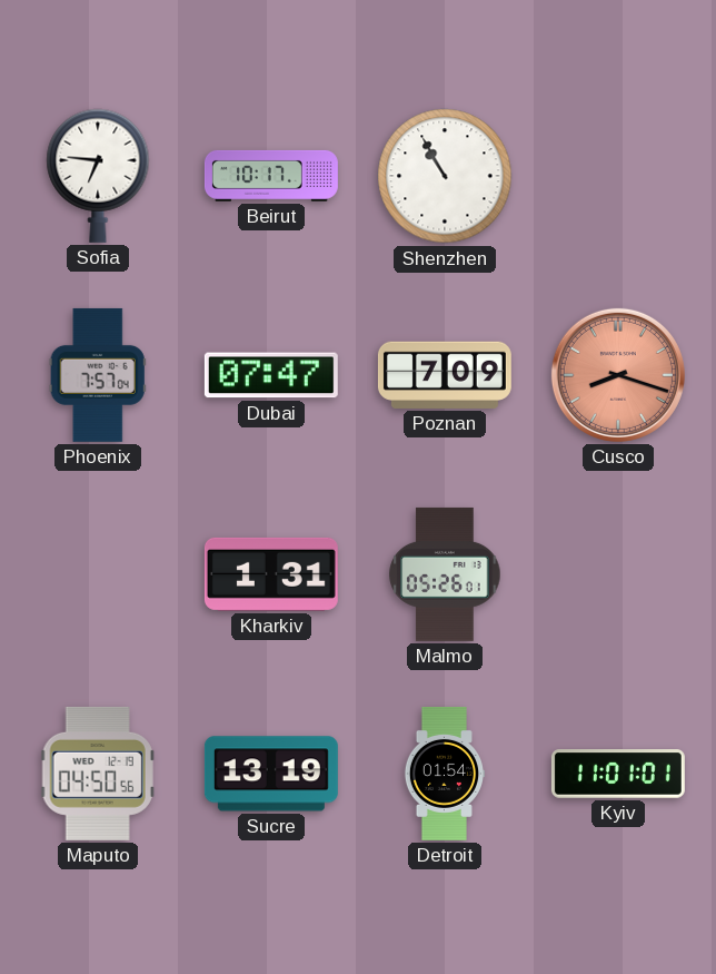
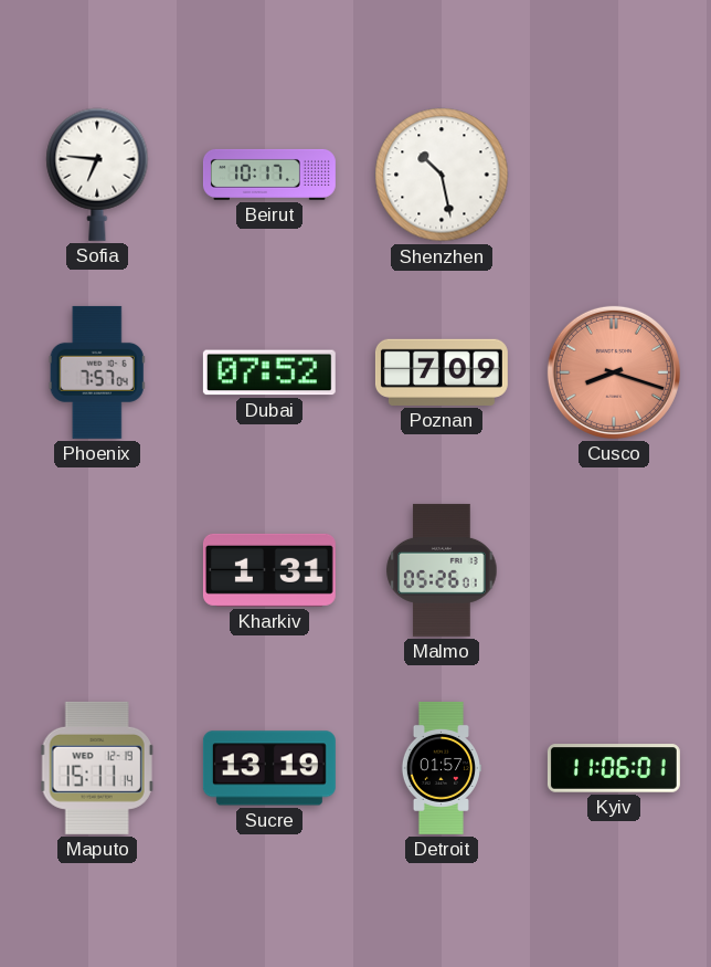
Shenzhen: 10:55 -> 10:28 (442, 175)
Dubai: 07:47 -> 07:52 (269, 372)
Maputo: 04:50 -> 15:11 (97, 768)
Detroit: 01:54 -> 01:57 (441, 768)
Kyiv: 11:01 -> 11:06 (614, 768)
